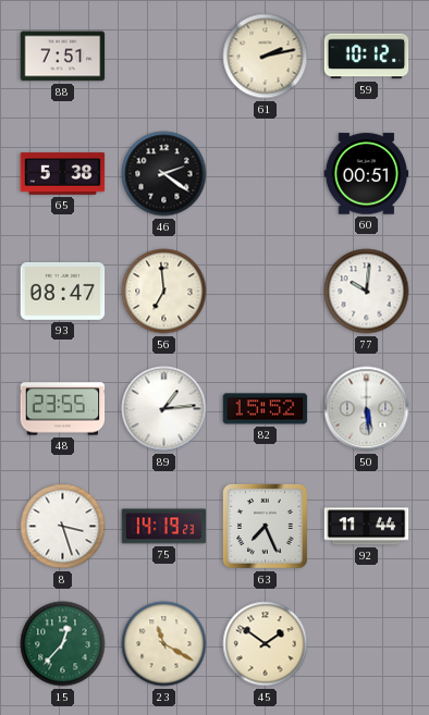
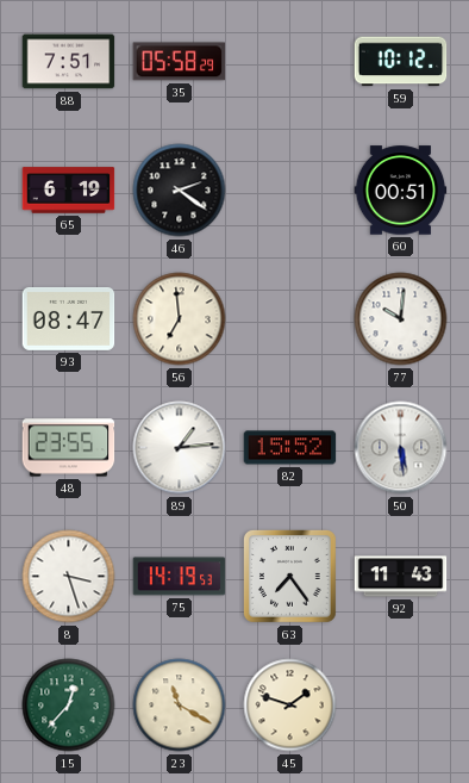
35: none -> 05:58 (180, 62)
61: 2:13 -> none (266, 57)
65: 5:38 -> 6:19 (69, 191)
75: 14:19:23 -> 14:19:53 (180, 577)
63: 7:26 -> 7:24 (290, 577)
92: 11:44 -> 11:43 (401, 577)
45: 1:51 -> 1:48 (290, 706)
